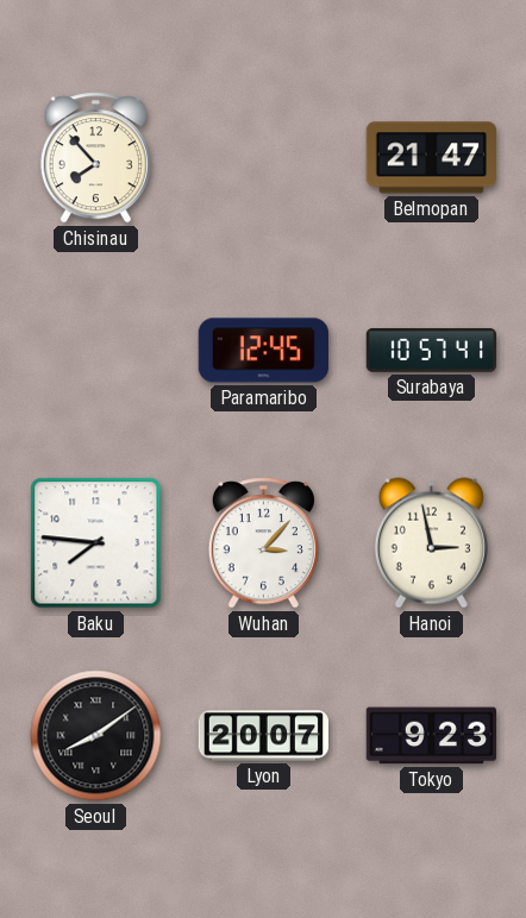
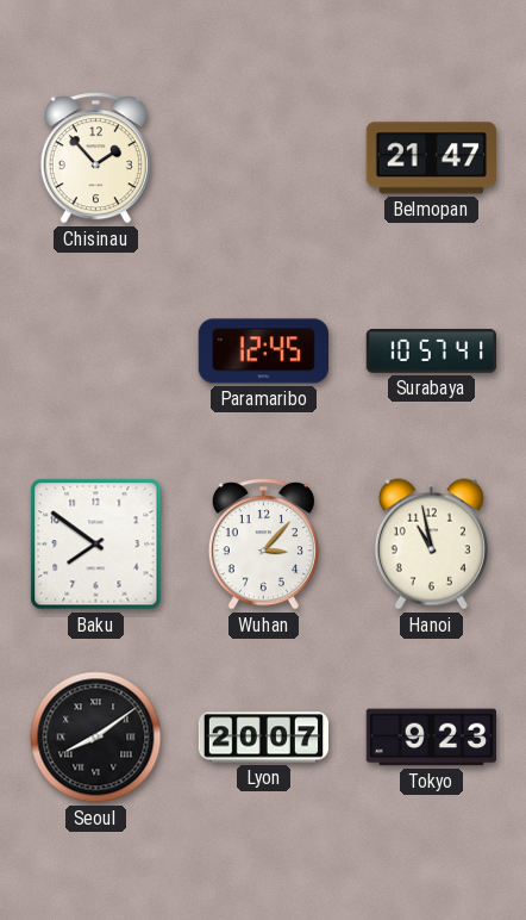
Chisinau: 7:53 -> 1:53 (95, 158)
Baku: 7:46 -> 7:51 (96, 545)
Hanoi: 2:58 -> 10:58 (431, 545)
